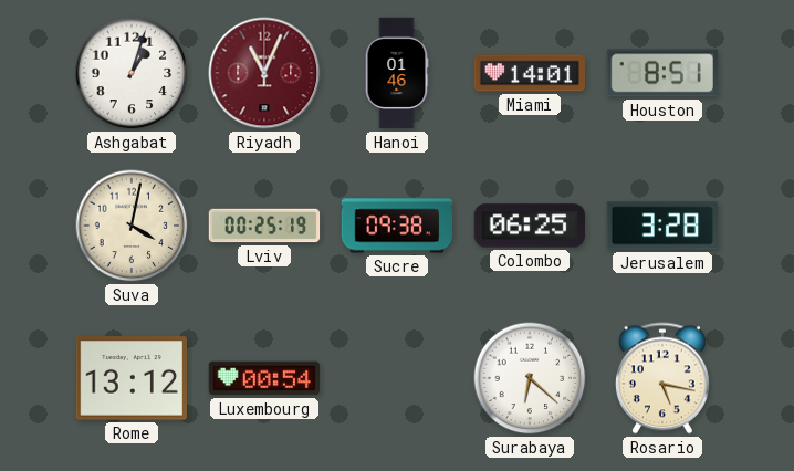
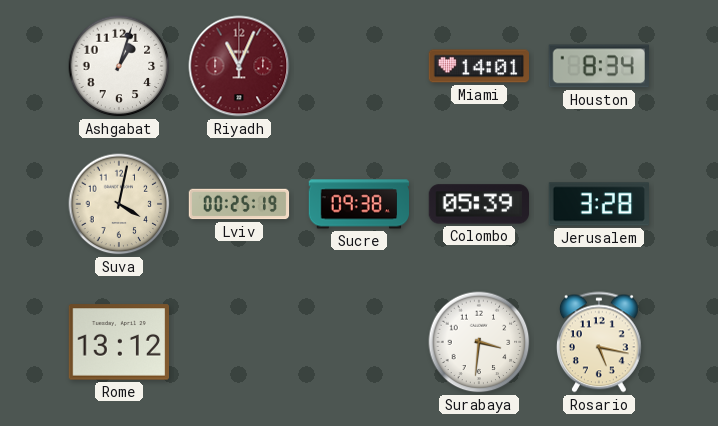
Hanoi: 01:46 -> none (397, 73)
Houston: 8:51 -> 8:34 (598, 66)
Colombo: 06:25 -> 05:39 (478, 204)
Luxembourg: 00:54 -> none (263, 378)
Surabaya: 6:22 -> 3:31 (479, 342)
